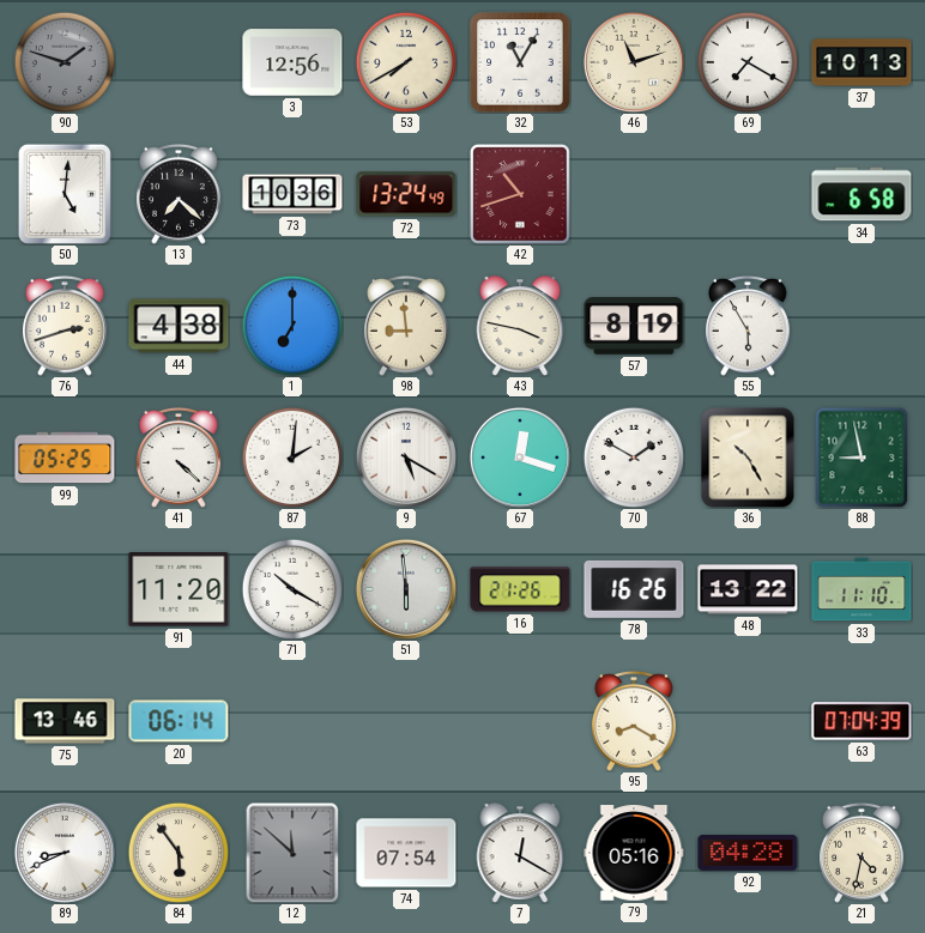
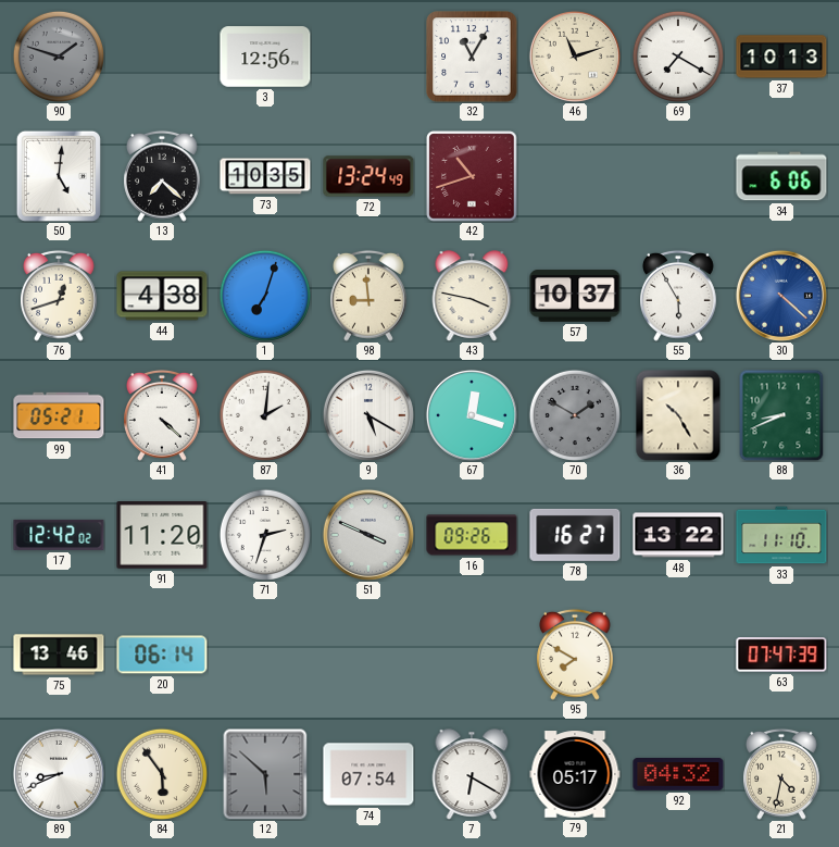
53: 7:40 -> none (405, 61)
73: 10:36 -> 10:35 (265, 176)
34: 6:58 -> 6:06 (781, 176)
76: 2:42 -> 12:42 (60, 296)
1: 7:00 -> 7:03 (264, 295)
57: 8:19 -> 10:37 (575, 296)
30: none -> 4:22 (781, 296)
99: 05:25 -> 05:21 (59, 415)
70 dial: white -> grey (574, 414)
88: 8:58 -> 8:41 (781, 415)
17: none -> 12:42 (59, 535)
71: 10:20 -> 2:33 (264, 534)
51: 5:59 -> 3:49 (368, 535)
16: 21:26 -> 09:26 (472, 535)
78: 16:26 -> 16:27 (575, 535)
95: 8:20 -> 7:50 (576, 655)
63: 07:04 -> 07:47 (781, 655)
12: 11:52 -> 5:52 (265, 774)
7: 12:20 -> 6:20 (472, 774)
79: 05:16 -> 05:17 (575, 774)
92: 04:28 -> 04:32 (678, 775)
